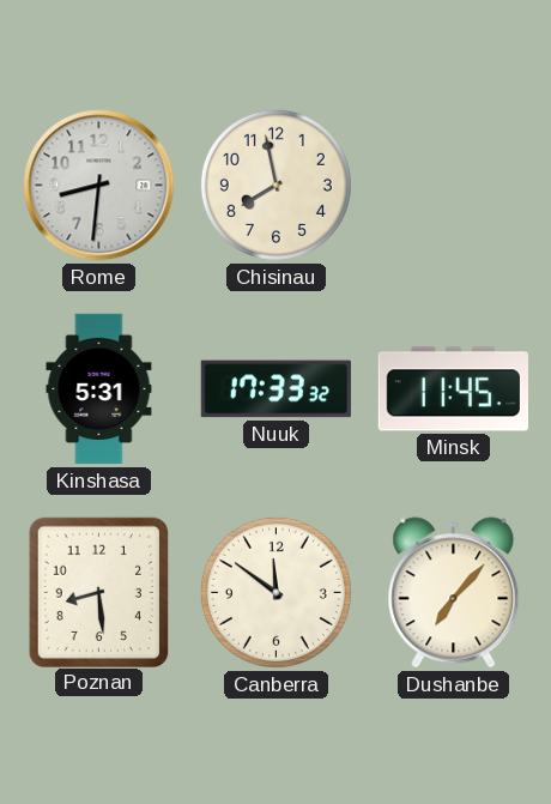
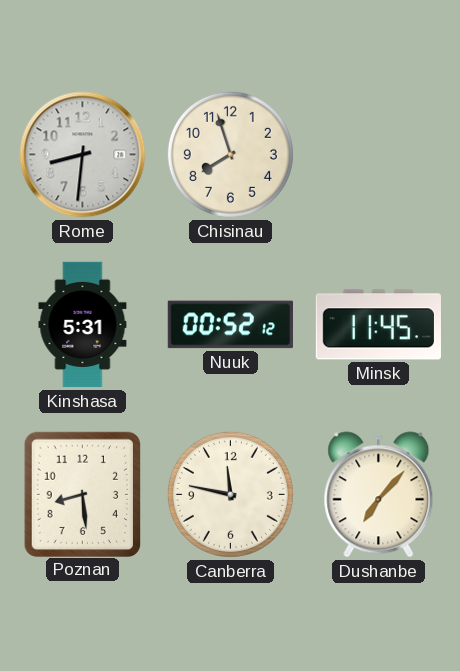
Chisinau: 7:58 -> 7:57 (230, 154)
Nuuk: 17:33 -> 00:52 (230, 325)
Canberra: 11:51 -> 11:47 (230, 494)
